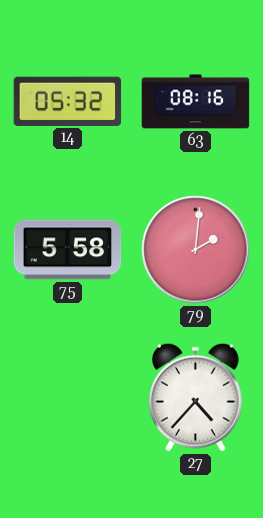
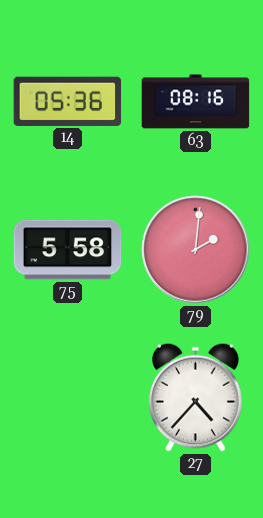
14: 05:32 -> 05:36 (68, 101)
